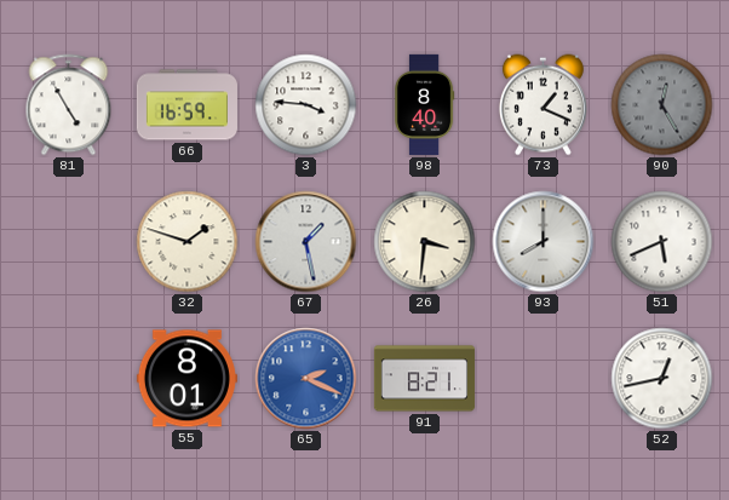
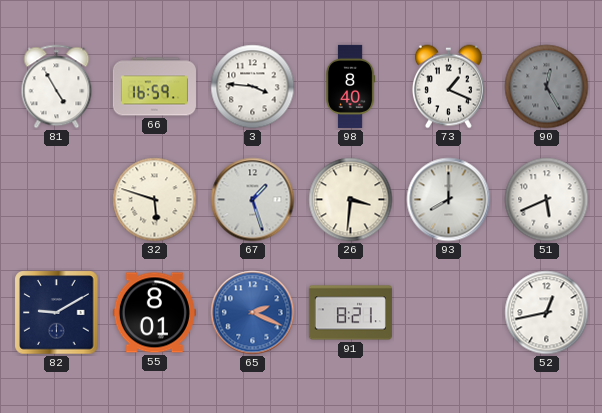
32: 1:48 -> 5:48 (155, 200)
67: 1:28 -> 1:27 (253, 200)
82: none -> 9:10 (57, 313)
